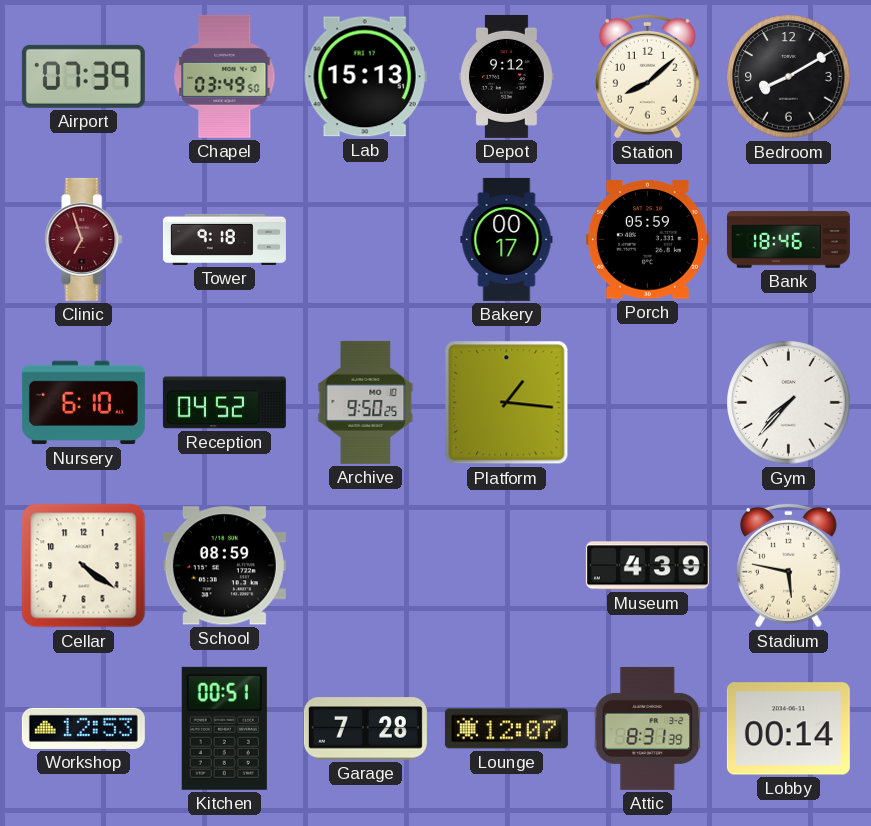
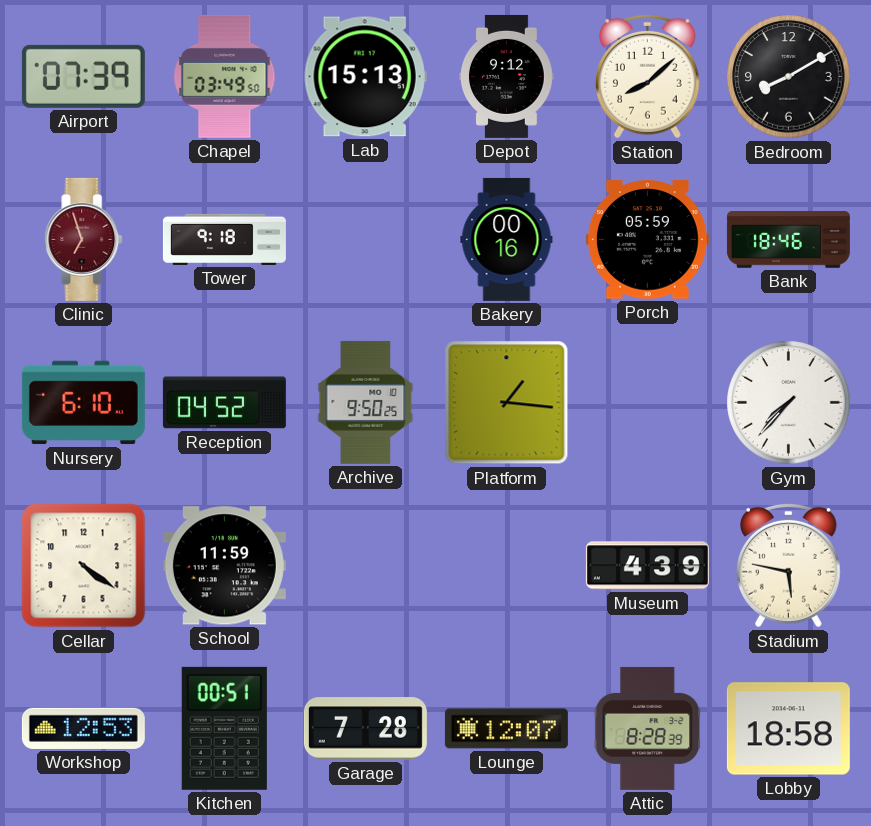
Bakery: 00:17 -> 00:16 (507, 239)
School: 08:59 -> 11:59 (224, 566)
Attic: 8:31 -> 8:28 (648, 728)
Lobby: 00:14 -> 18:58 (788, 729)
